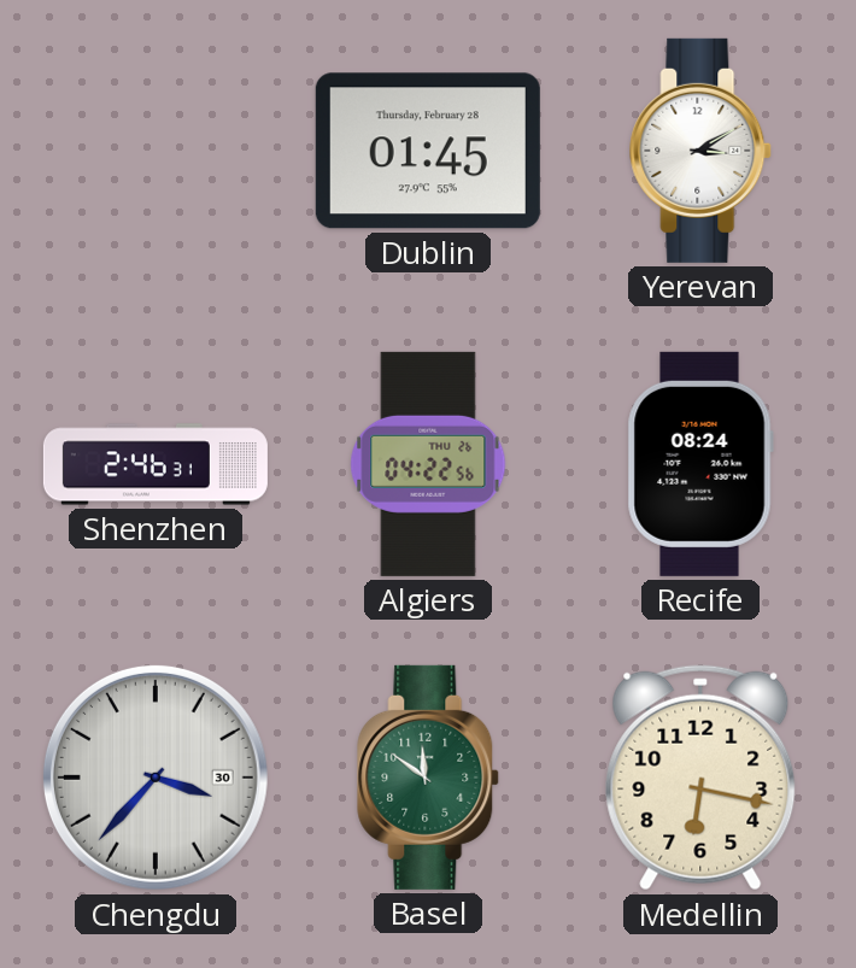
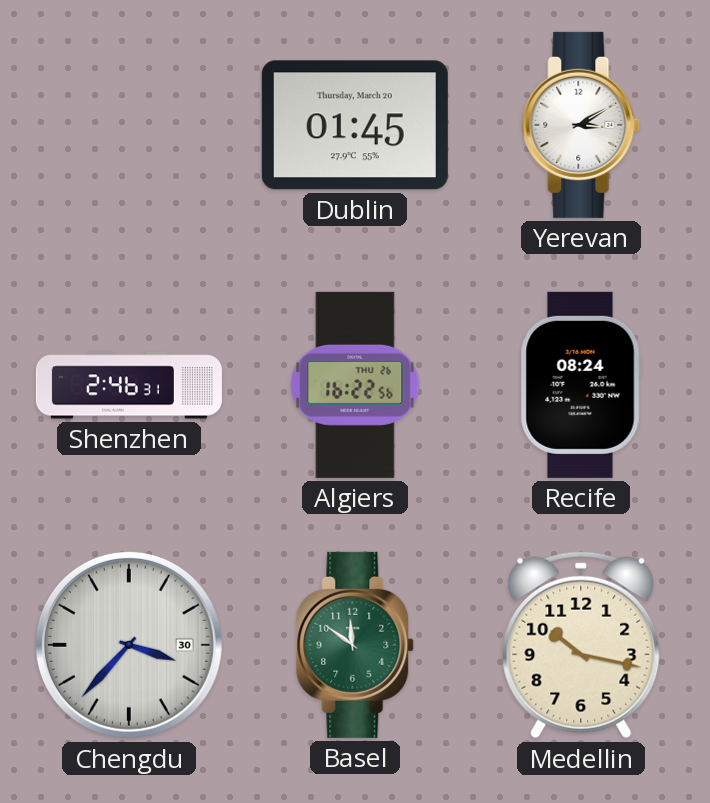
Dublin date: Thursday, February 28 -> Thursday, March 20 (355, 125)
Algiers: 04:22 -> 16:22 (355, 385)
Medellin: 6:17 -> 10:17 (581, 645)
